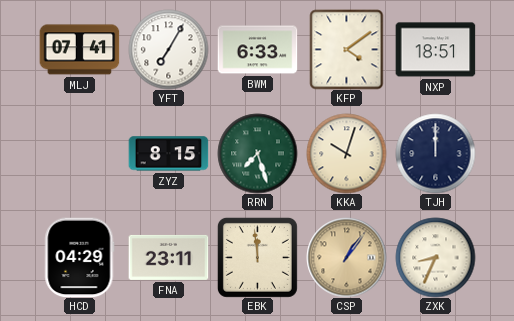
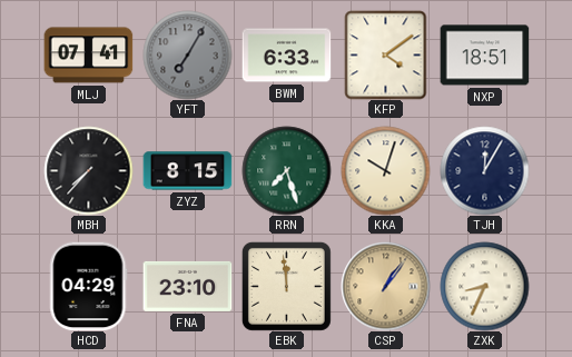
YFT dial: white -> grey (187, 54)
MBH: none -> 7:37 (88, 170)
TJH: 12:00 -> 12:05 (484, 170)
FNA: 23:11 -> 23:10 (187, 286)
